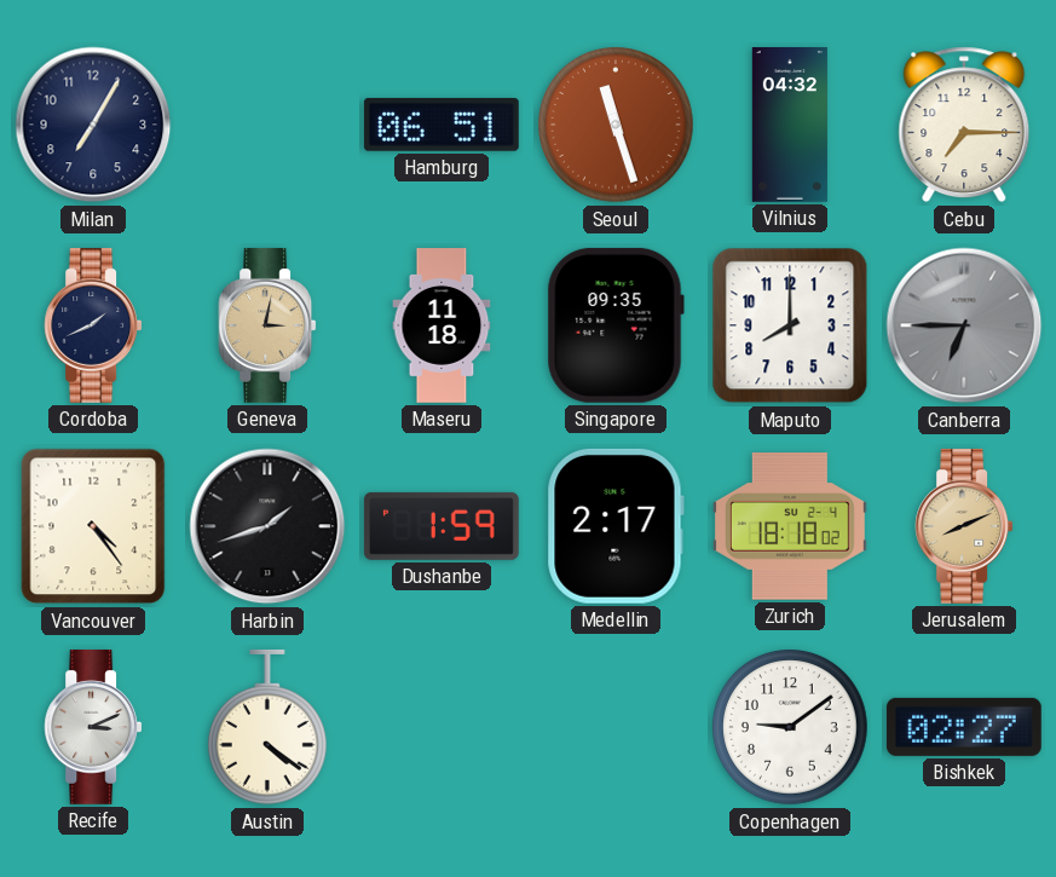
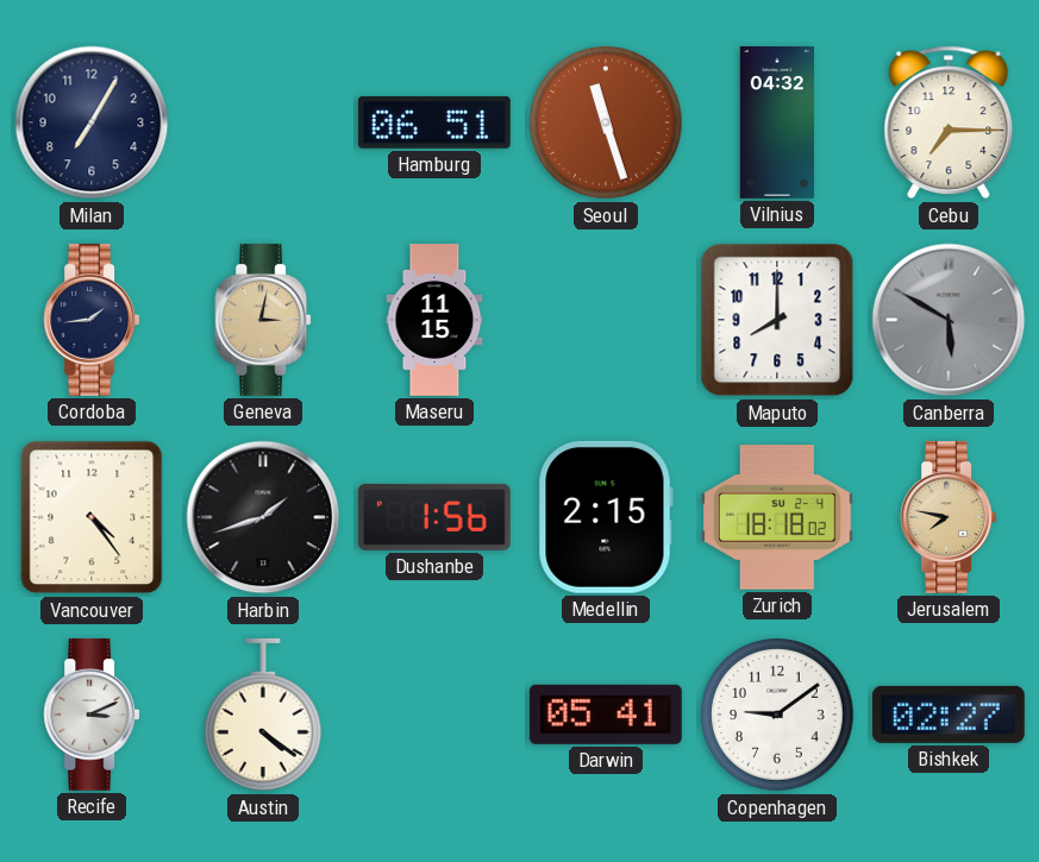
Cordoba: 1:41 -> 1:44 (92, 320)
Maseru: 11:18 -> 11:15 (434, 320)
Singapore: 09:35 -> none (616, 325)
Canberra: 6:45 -> 5:50 (949, 320)
Dushanbe: 1:59 -> 1:56 (434, 517)
Medellin: 2:17 -> 2:15 (606, 517)
Jerusalem: 8:11 -> 7:47 (949, 517)
Darwin: none -> 05:41 (606, 715)
